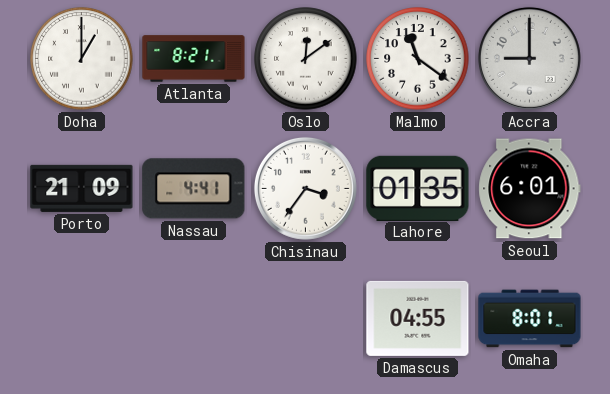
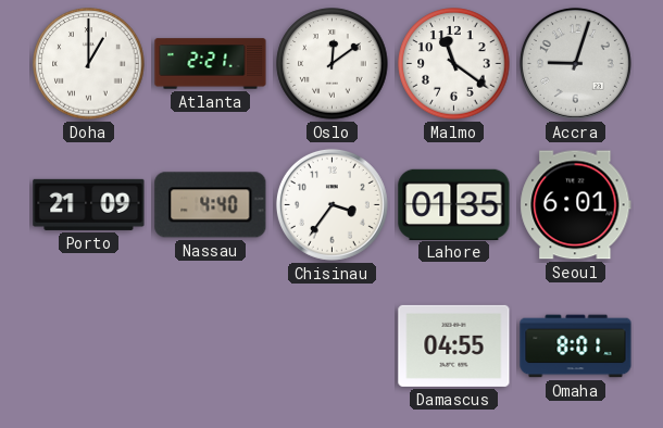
Atlanta: 8:21 -> 2:21 (211, 64)
Accra: 9:00 -> 9:03 (575, 63)
Nassau: 4:41 -> 4:40 (211, 205)
